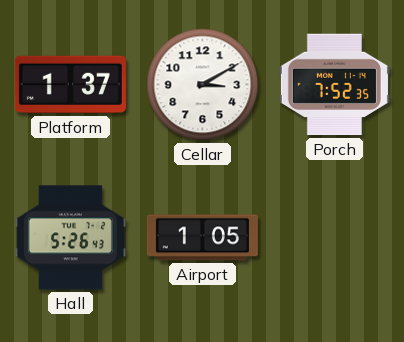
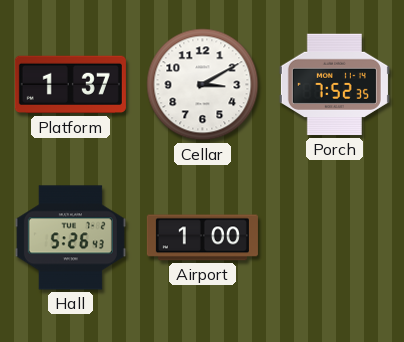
Airport: 1:05 -> 1:00 (202, 238)
